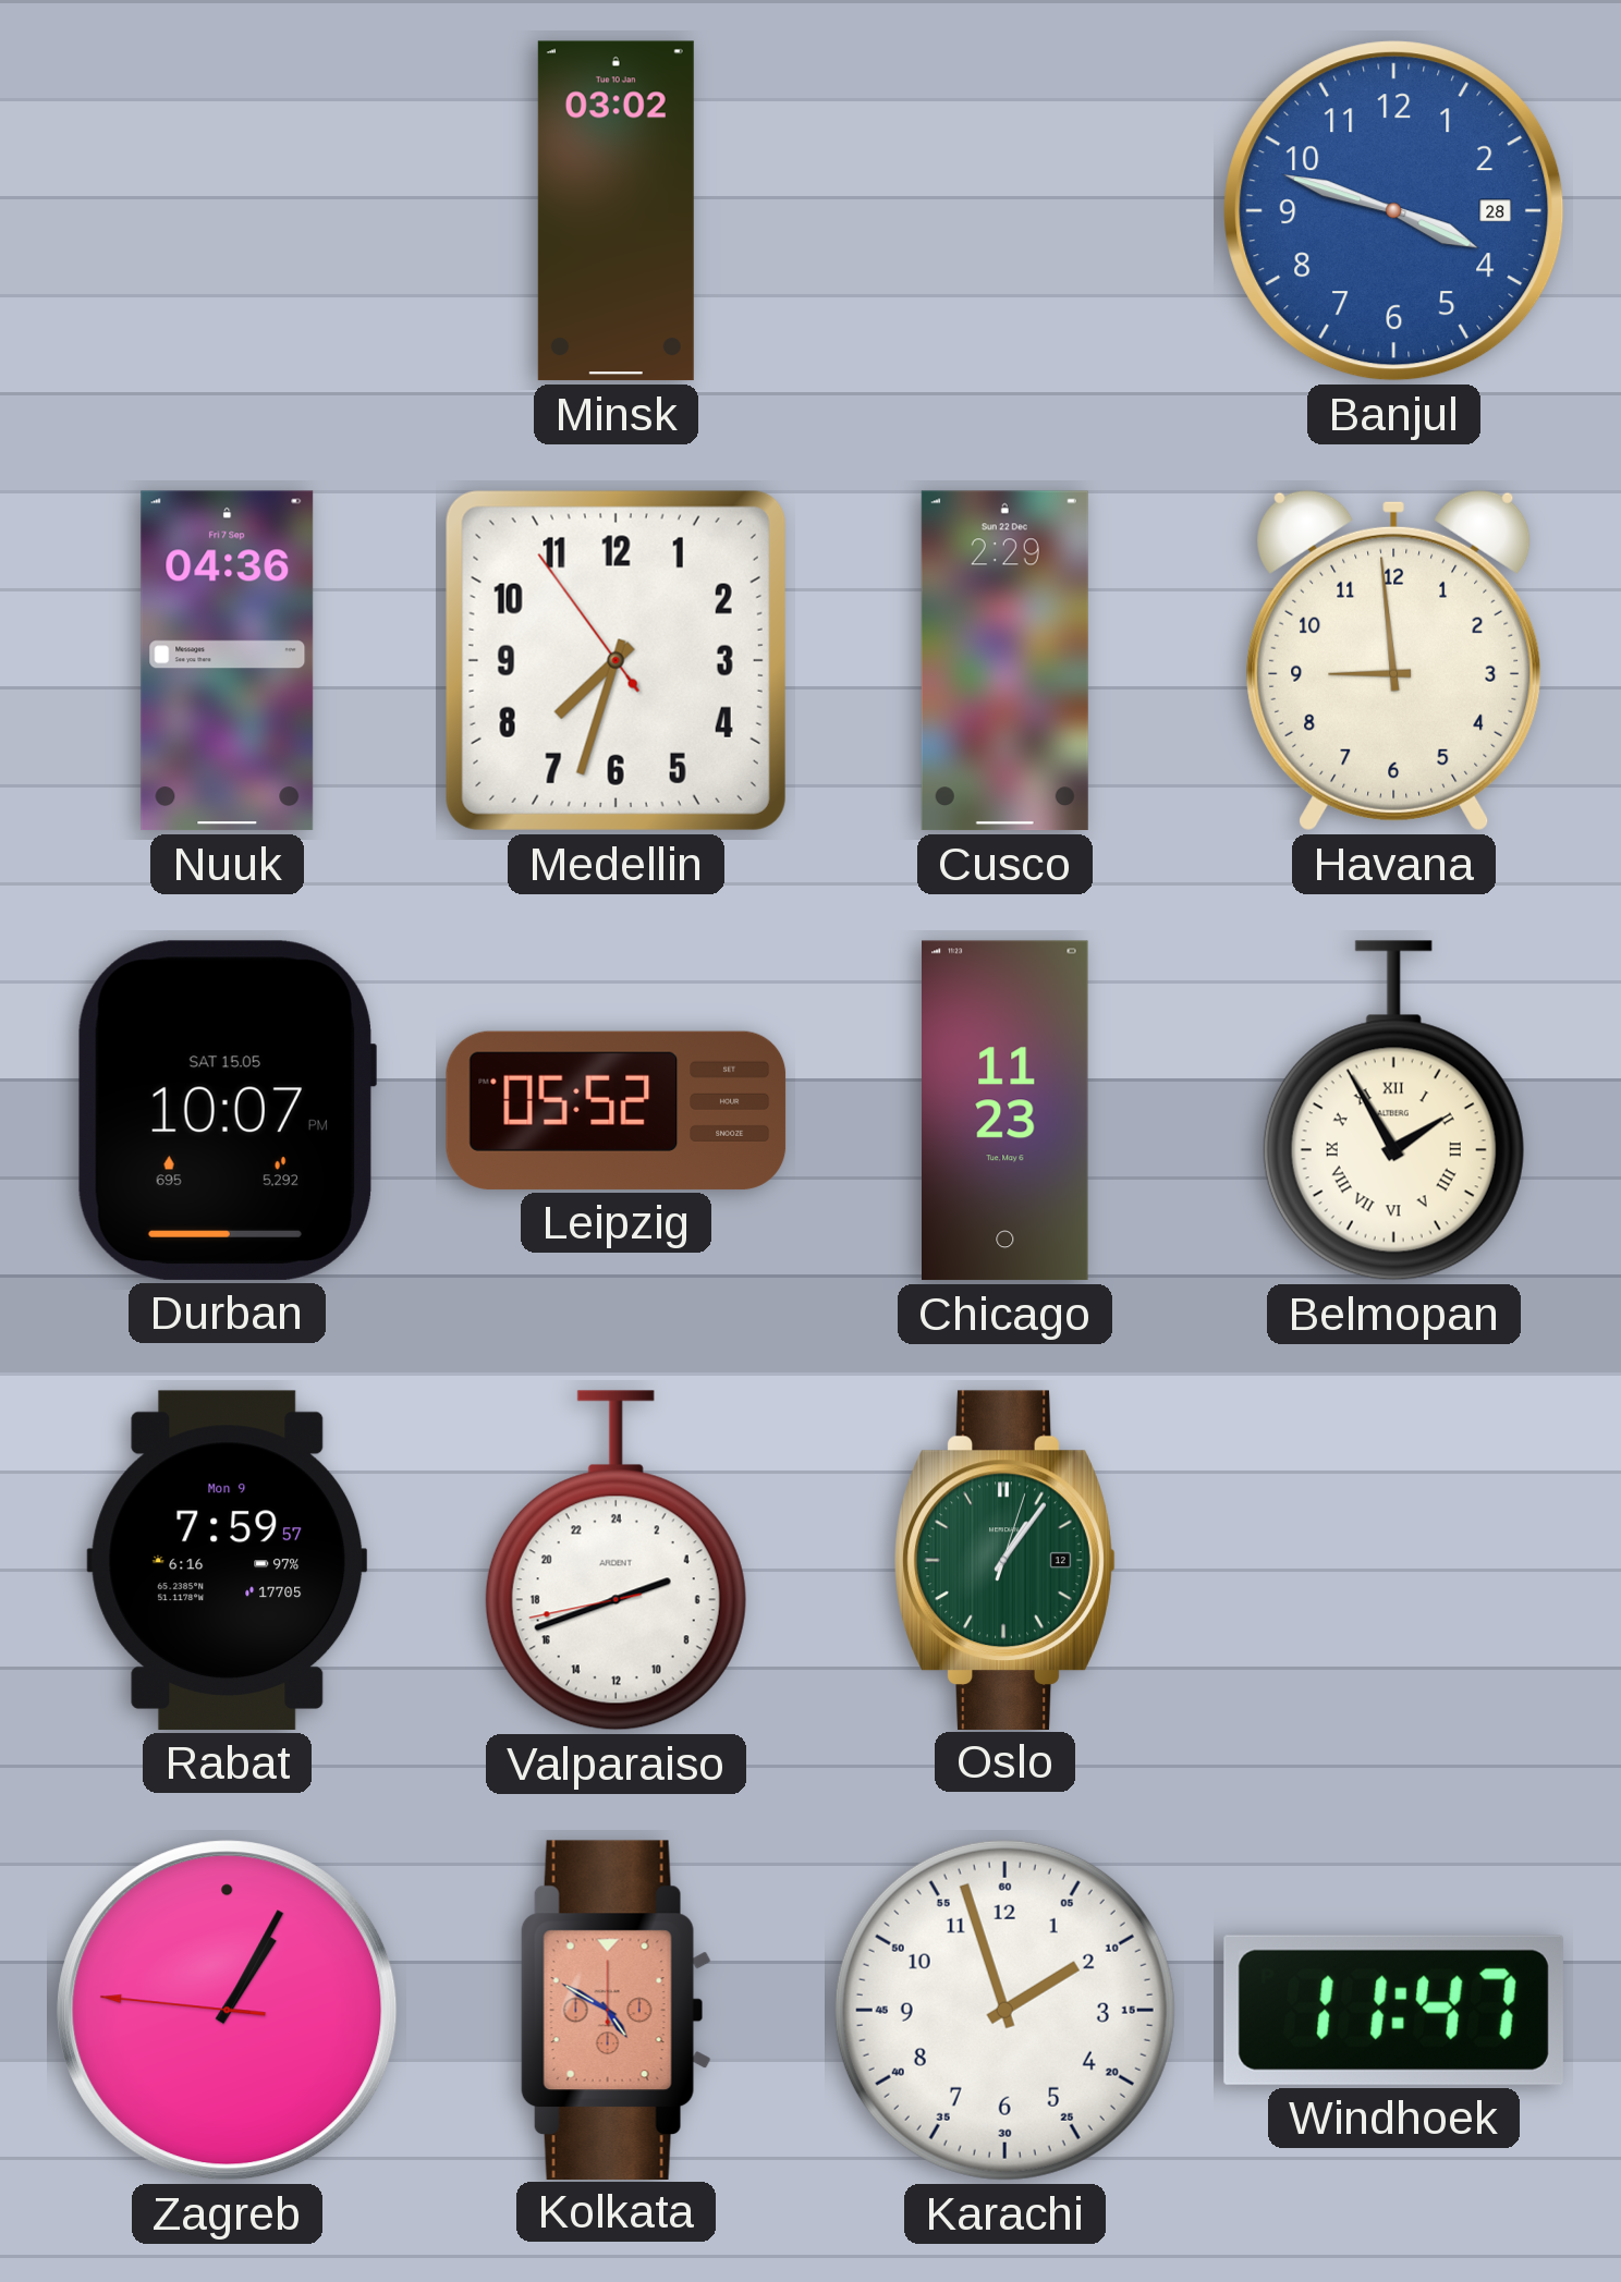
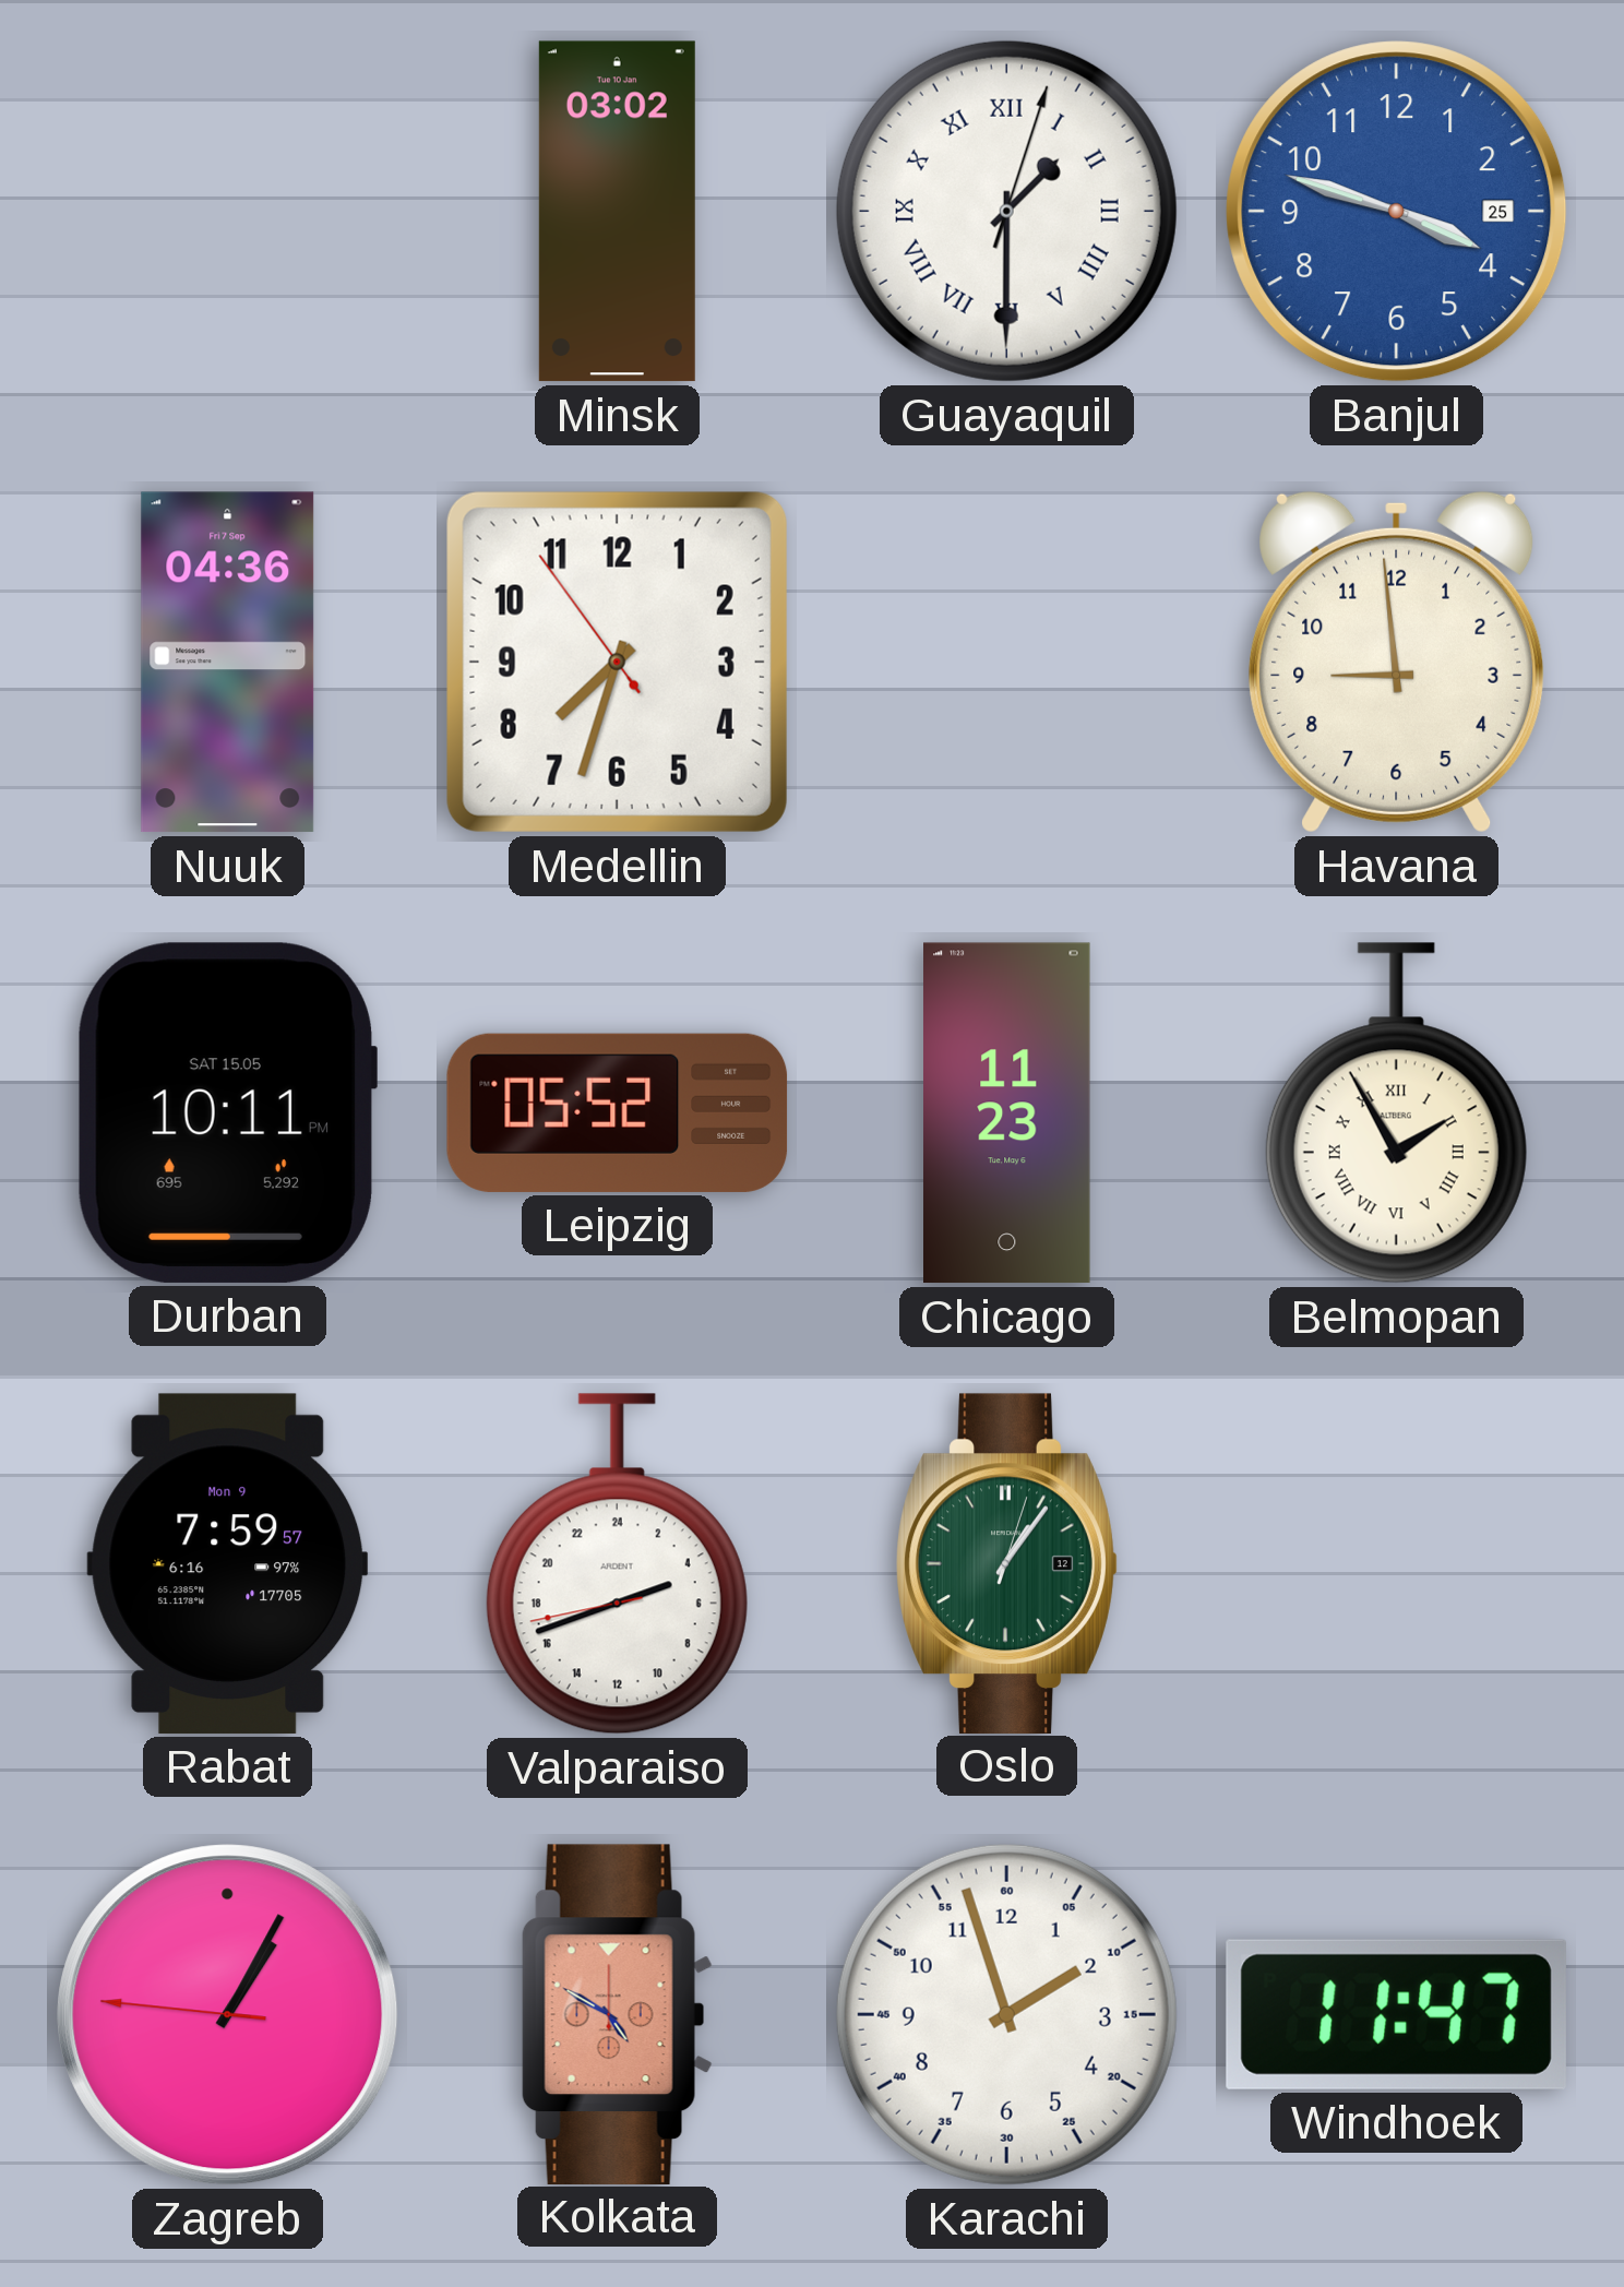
Guayaquil: none -> 1:30 (1006, 211)
Banjul date: 28 -> 25 (1397, 212)
Cusco: 2:29 -> none (1004, 661)
Durban: 10:07 -> 10:11 (226, 1112)
